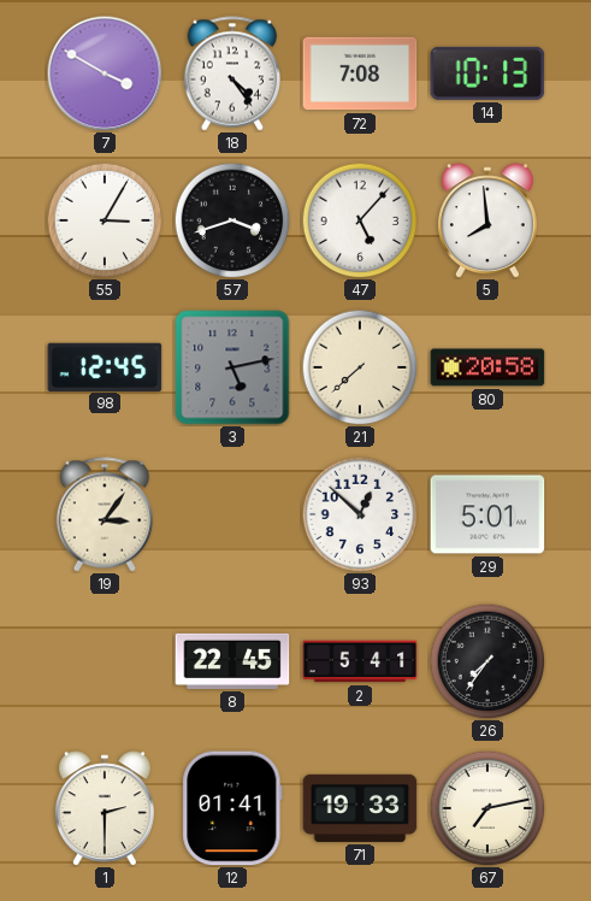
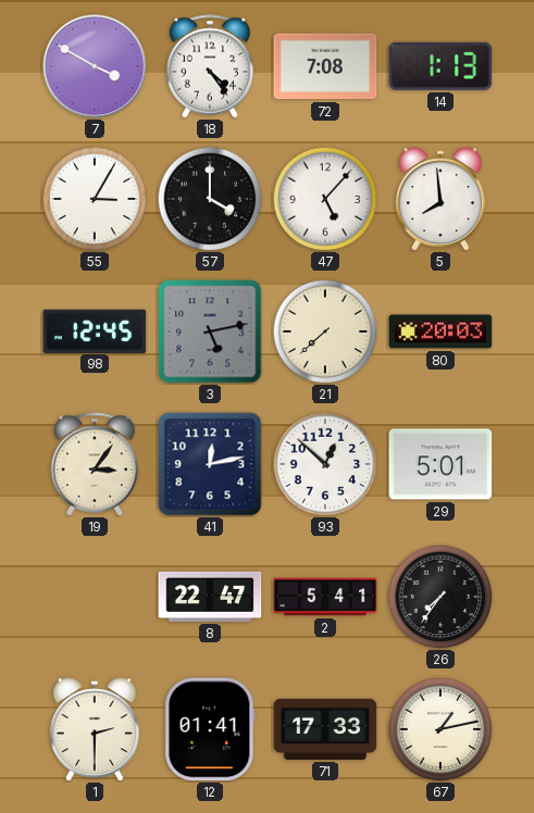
14: 10:13 -> 1:13 (440, 66)
57: 3:42 -> 4:00 (210, 199)
80: 20:58 -> 20:03 (440, 332)
41: none -> 12:13 (210, 464)
8: 22:45 -> 22:47 (210, 597)
71: 19:33 -> 17:33 (325, 729)
67: 7:13 -> 1:13 (440, 729)
